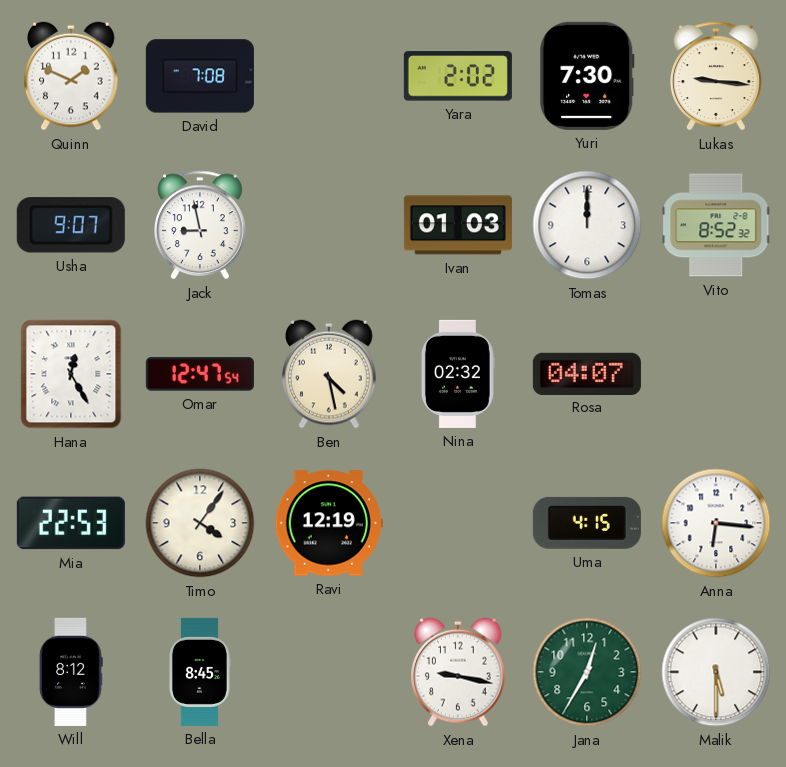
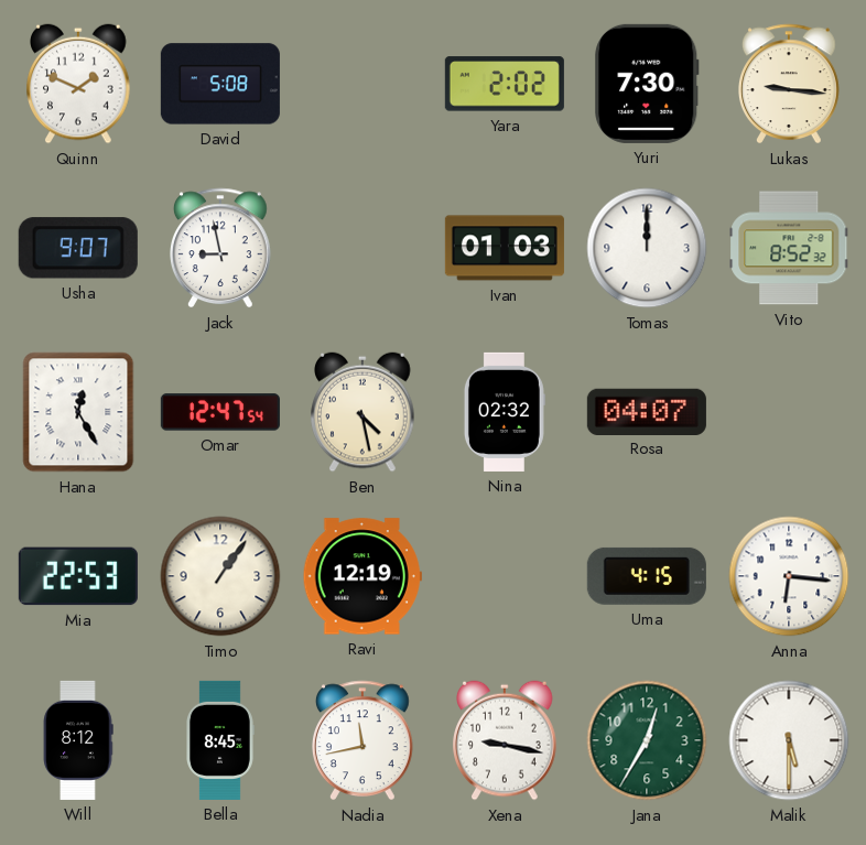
David: 7:08 -> 5:08 (220, 84)
Timo: 4:06 -> 1:06 (220, 576)
Nadia: none -> 11:43 (364, 740)
